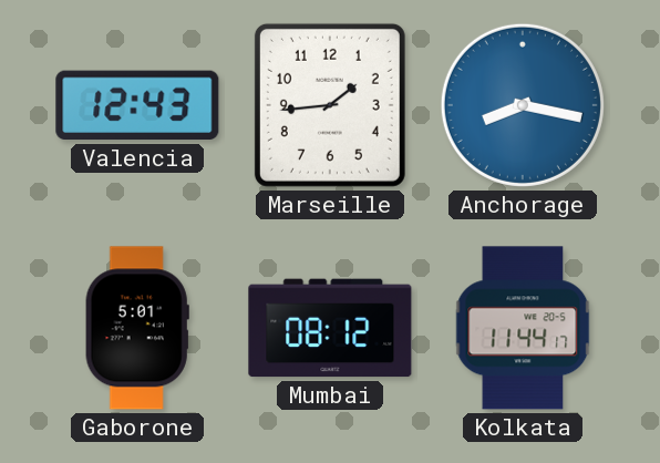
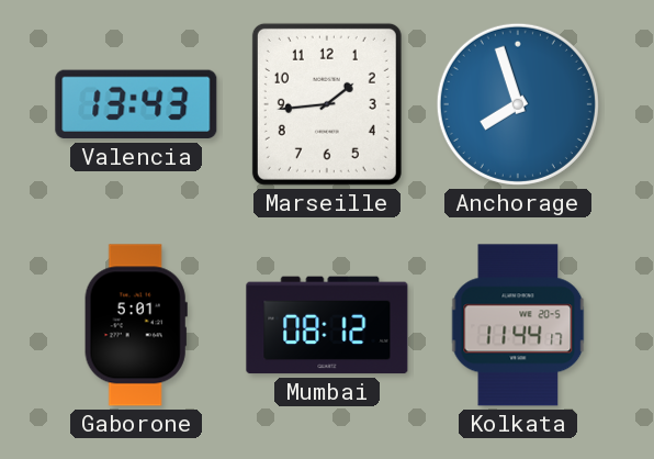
Valencia: 12:43 -> 13:43 (136, 104)
Anchorage: 8:17 -> 7:57 (518, 104)
